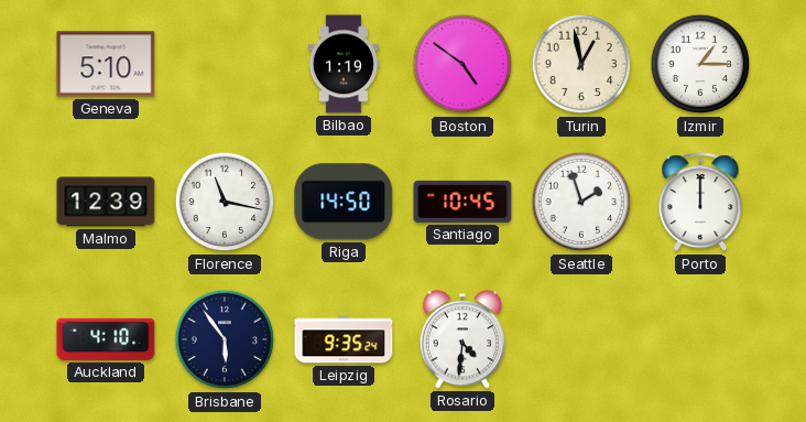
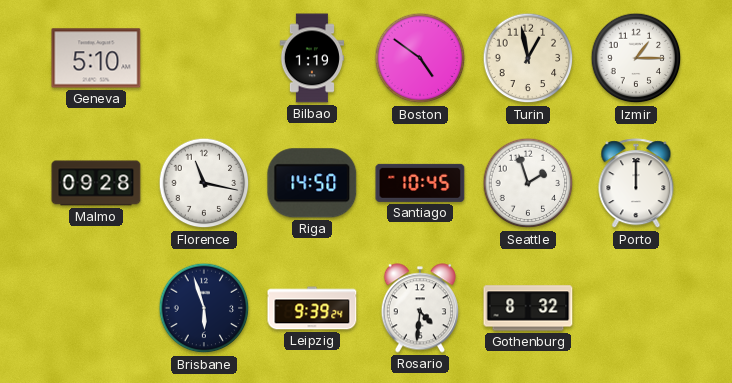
Malmo: 12:39 -> 09:28 (96, 183)
Auckland: 4:10 -> none (106, 339)
Brisbane: 5:54 -> 5:57 (204, 308)
Leipzig: 9:35 -> 9:39 (312, 308)
Gothenburg: none -> 8:32 (528, 308)
